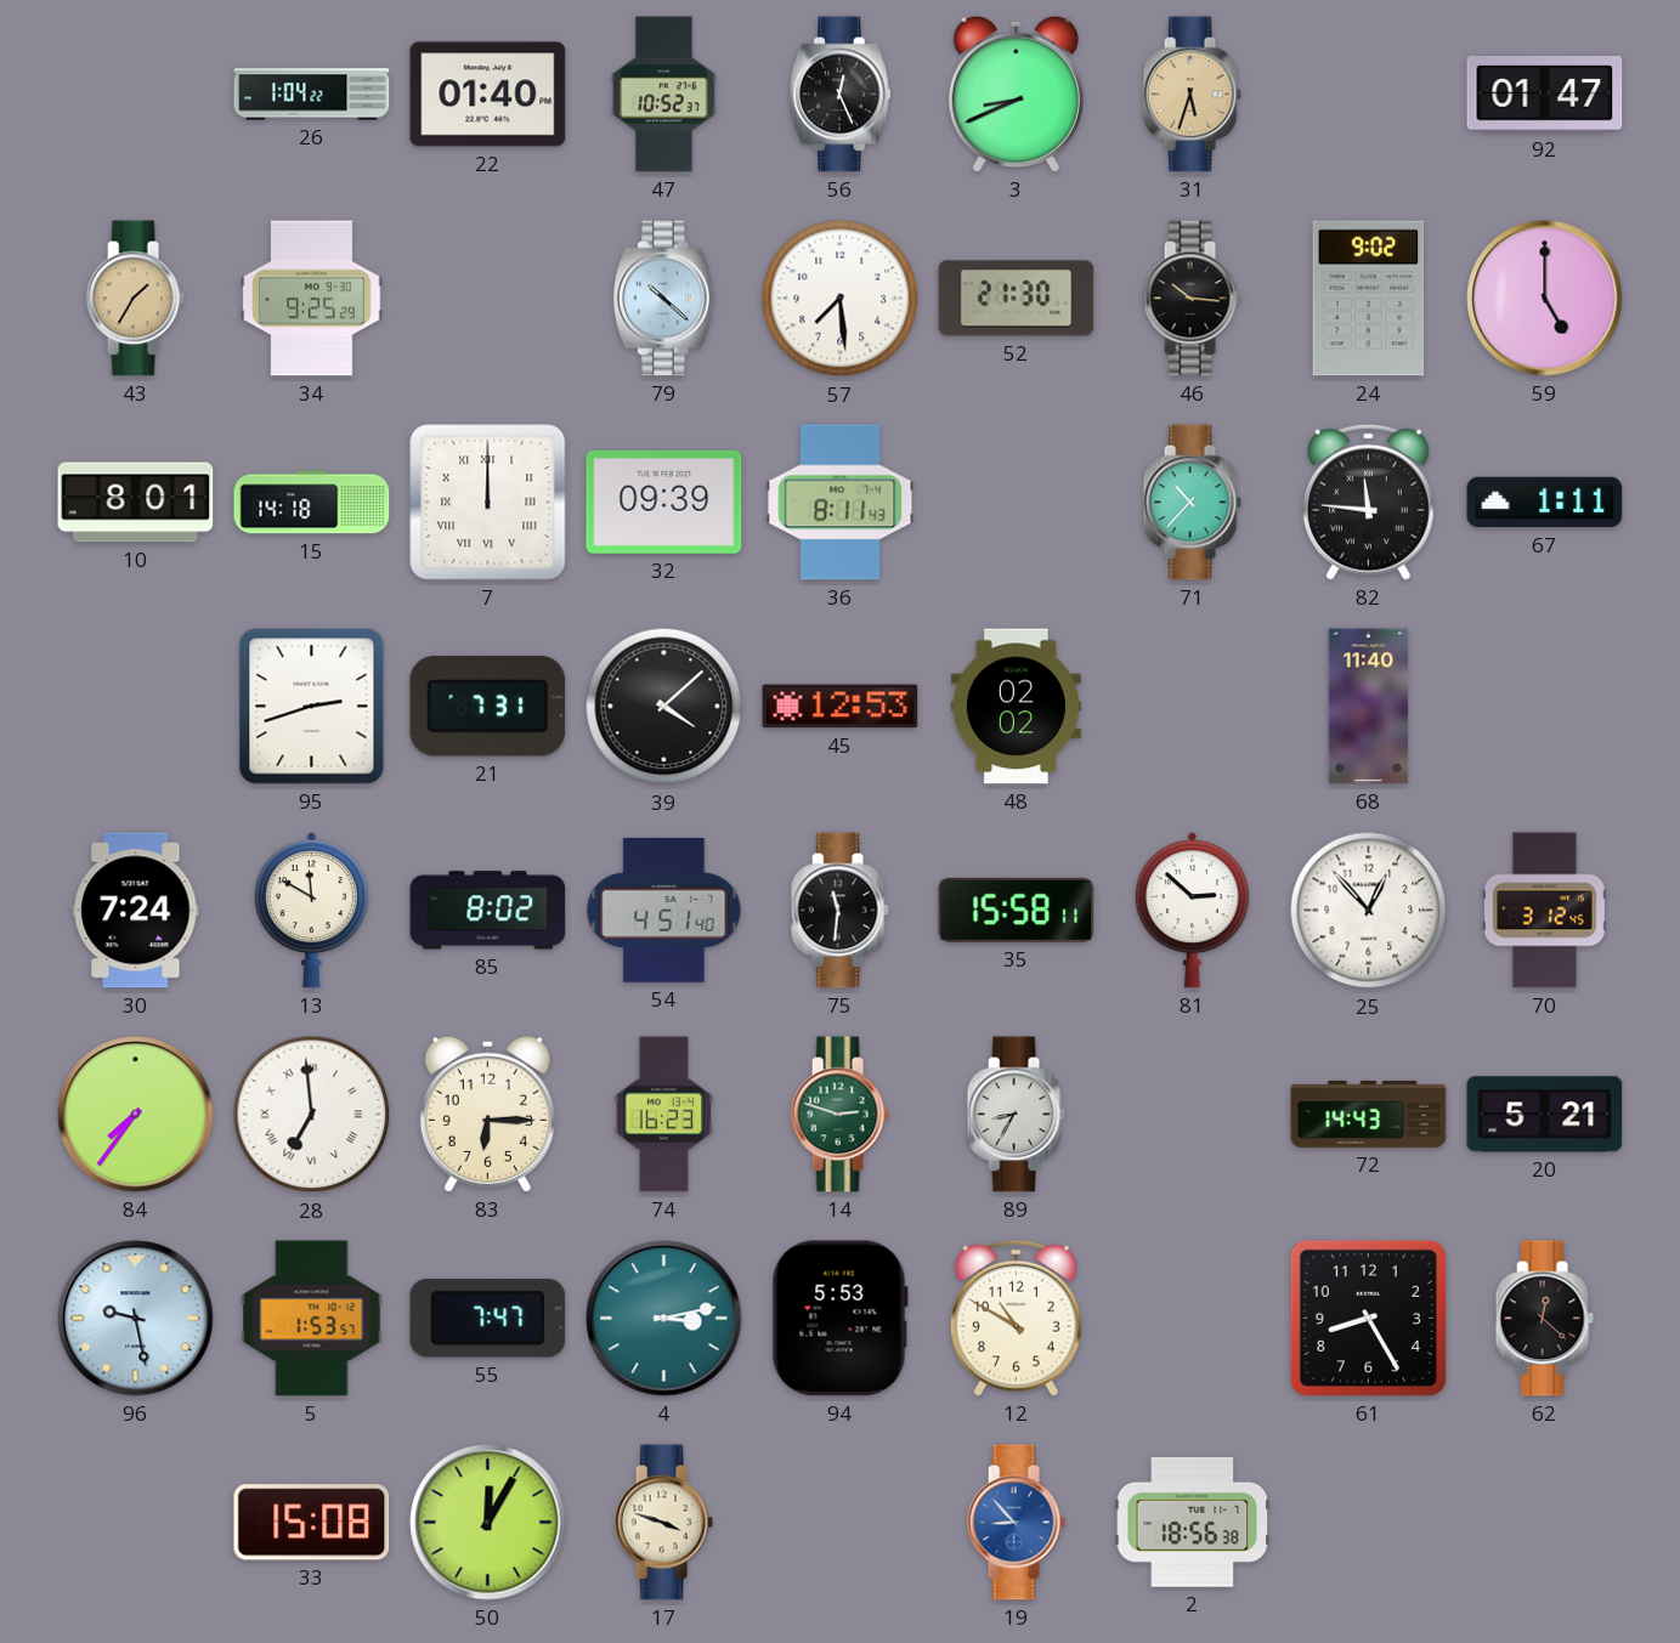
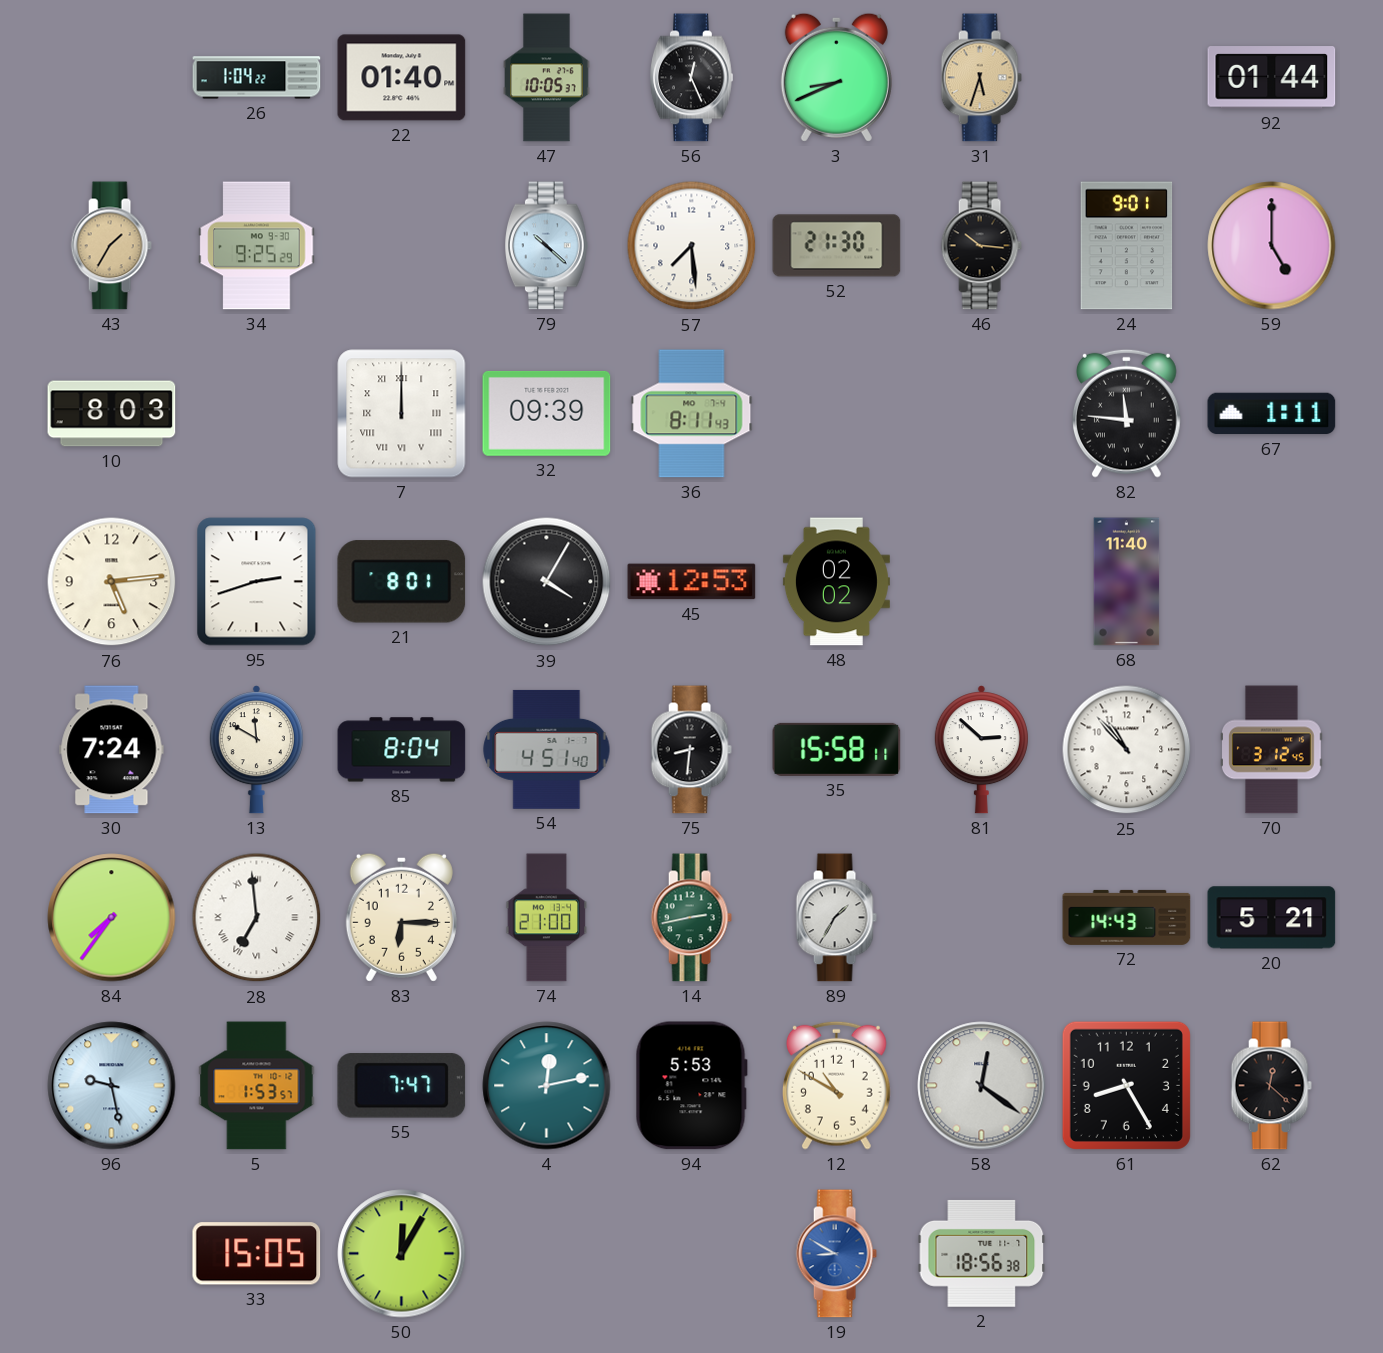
47: 10:52 -> 10:05 (547, 78)
92: 01:47 -> 01:44 (1272, 78)
24: 9:02 -> 9:01 (1127, 246)
10: 8:01 -> 8:03 (112, 414)
15: 14:18 -> none (312, 503)
71: 10:37 -> none (1192, 503)
76: none -> 5:14 (112, 582)
21: 7:31 -> 8:01 (402, 582)
39: 4:08 -> 4:05 (547, 582)
85: 8:02 -> 8:04 (402, 750)
75: 11:31 -> 8:31 (691, 750)
25: 12:53 -> 10:53 (1127, 750)
74: 16:23 -> 21:00 (547, 918)
14: 2:48 -> 2:43 (691, 918)
89: 8:35 -> 1:35 (836, 918)
4: 3:13 -> 12:13 (547, 1086)
58: none -> 12:21 (982, 1086)
33: 15:08 -> 15:05 (257, 1254)
17: 3:48 -> none (663, 1523)
19: 8:53 -> 8:50 (836, 1254)
